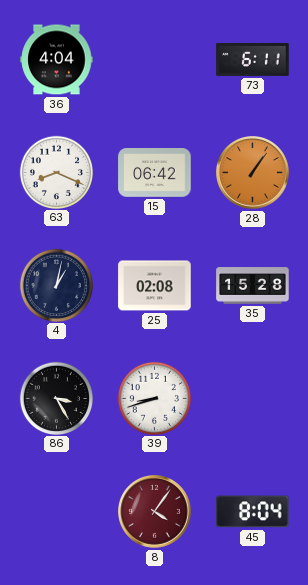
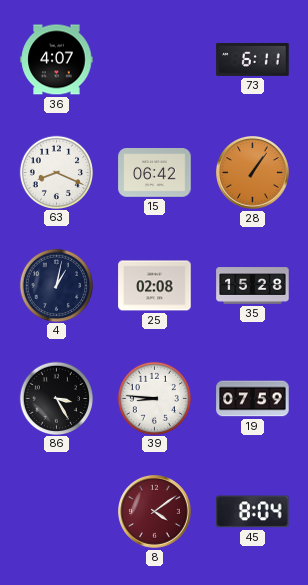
36: 4:04 -> 4:07 (57, 60)
39: 8:42 -> 8:46 (154, 398)
19: none -> 07:59 (253, 399)
8: 4:06 -> 4:09 (155, 512)
